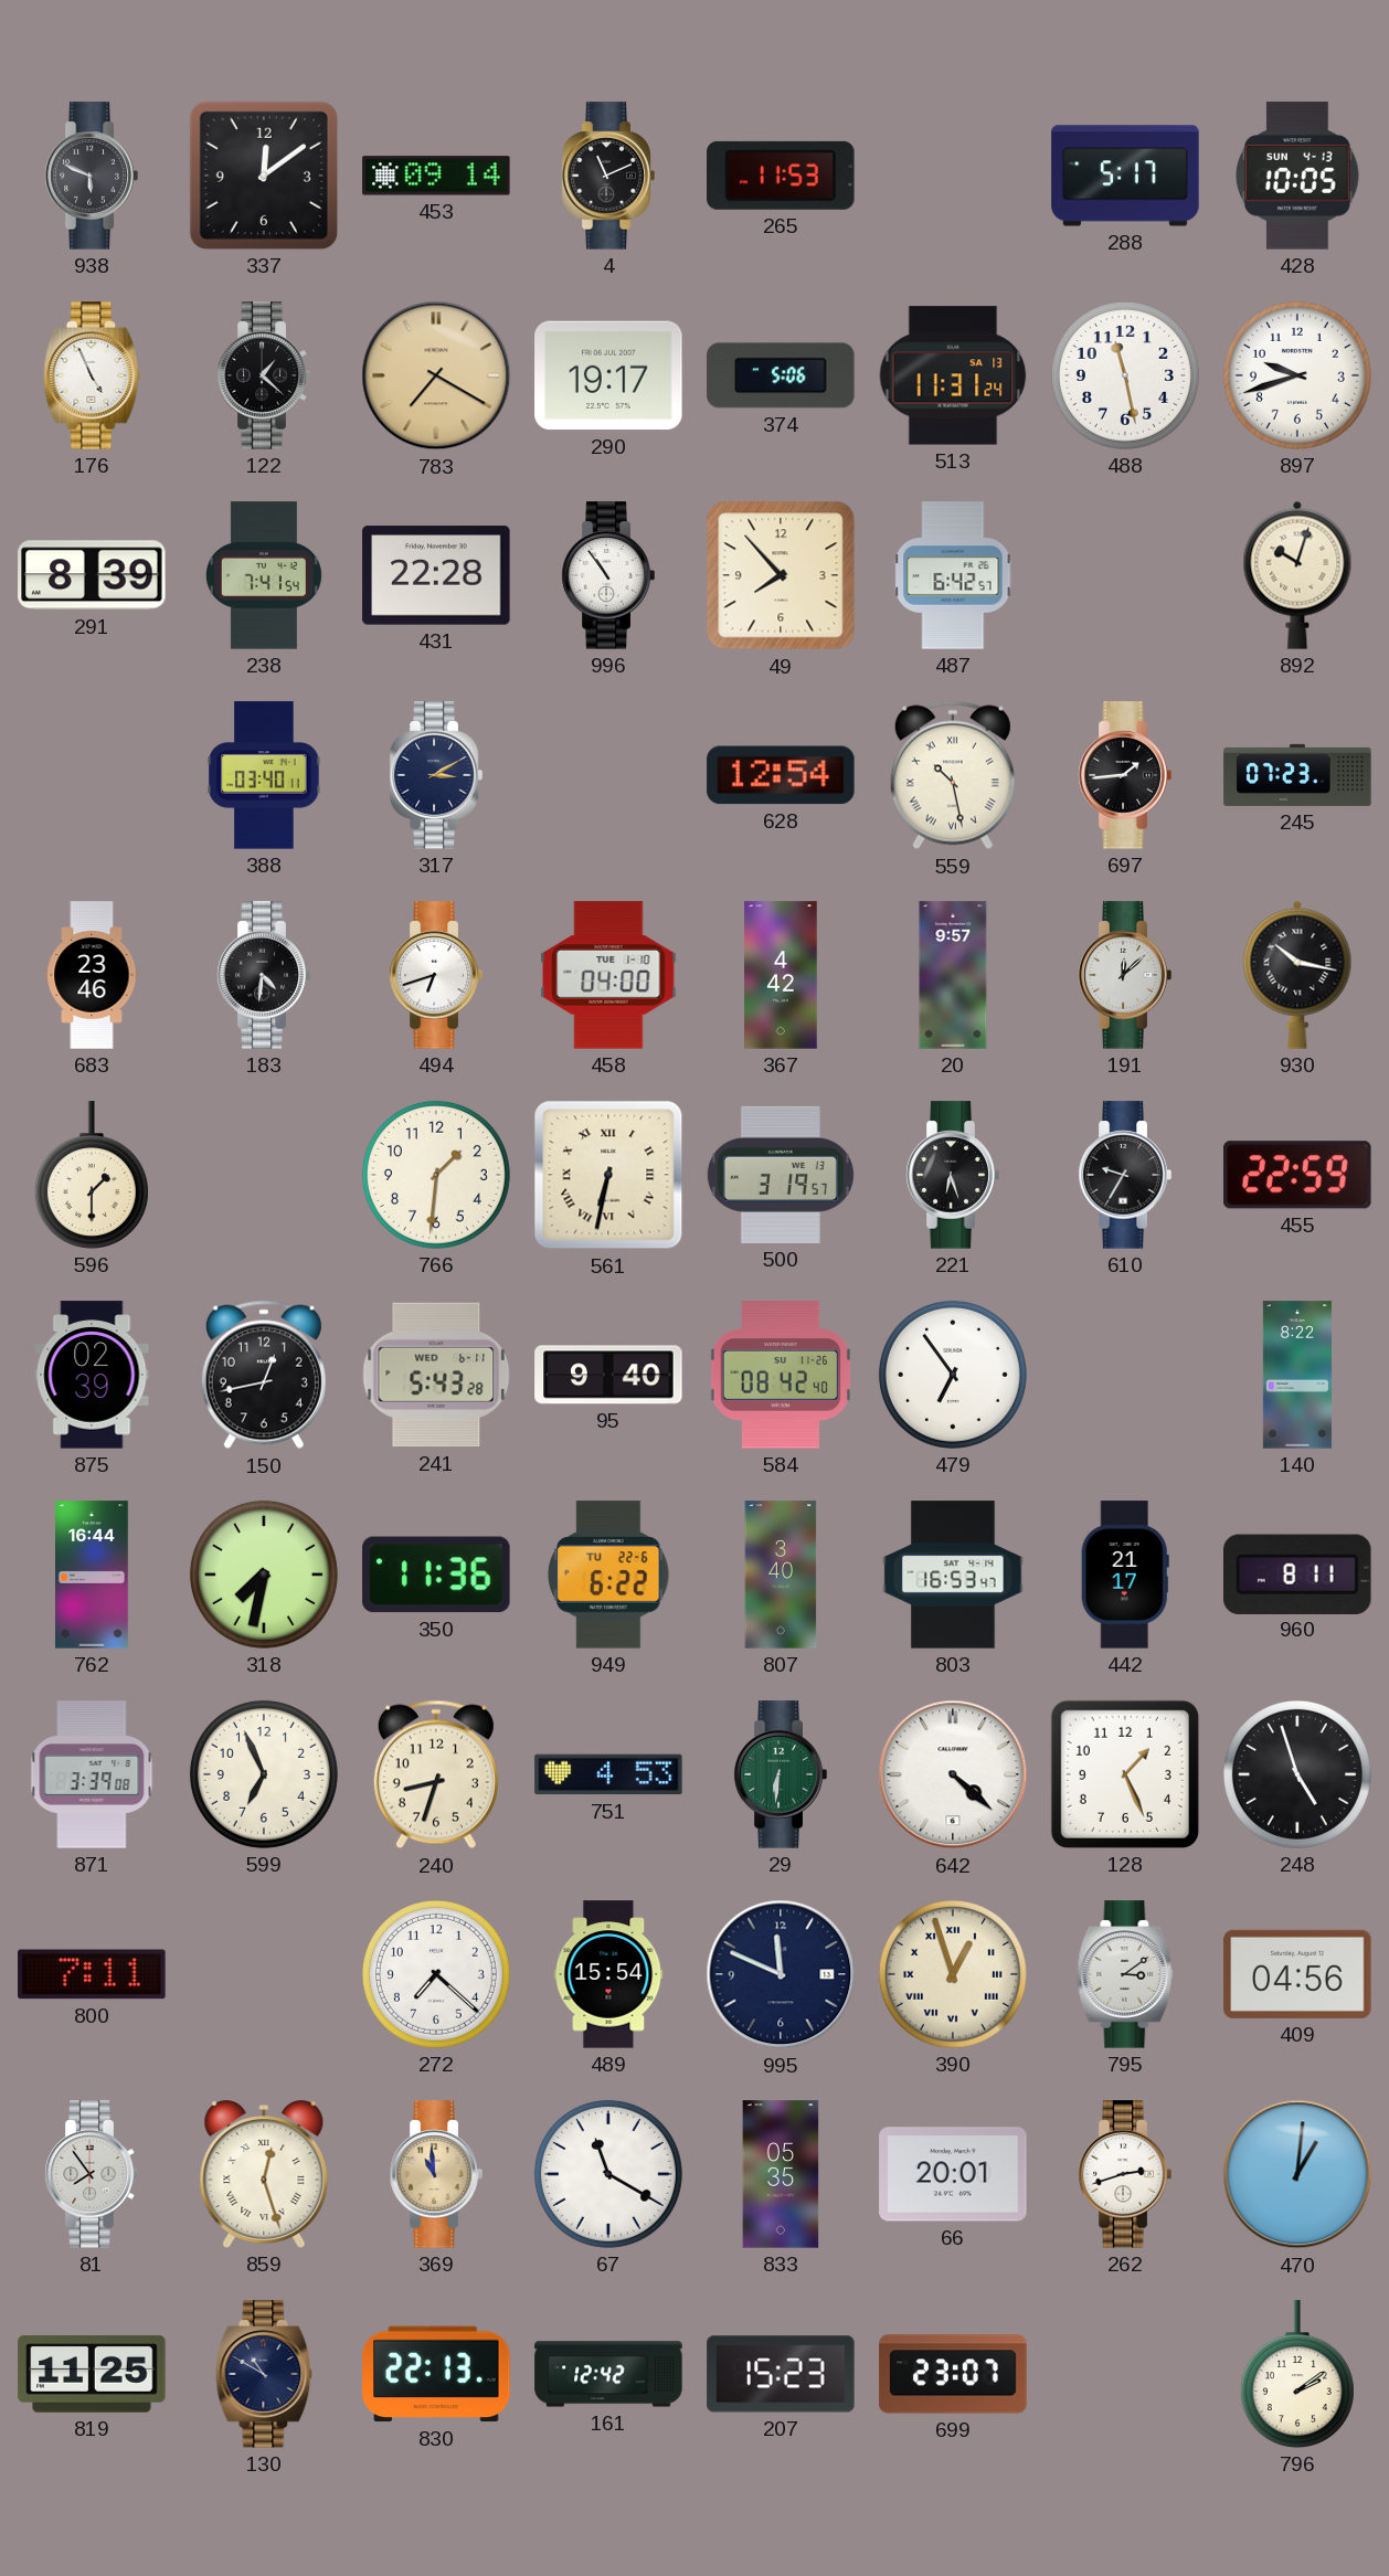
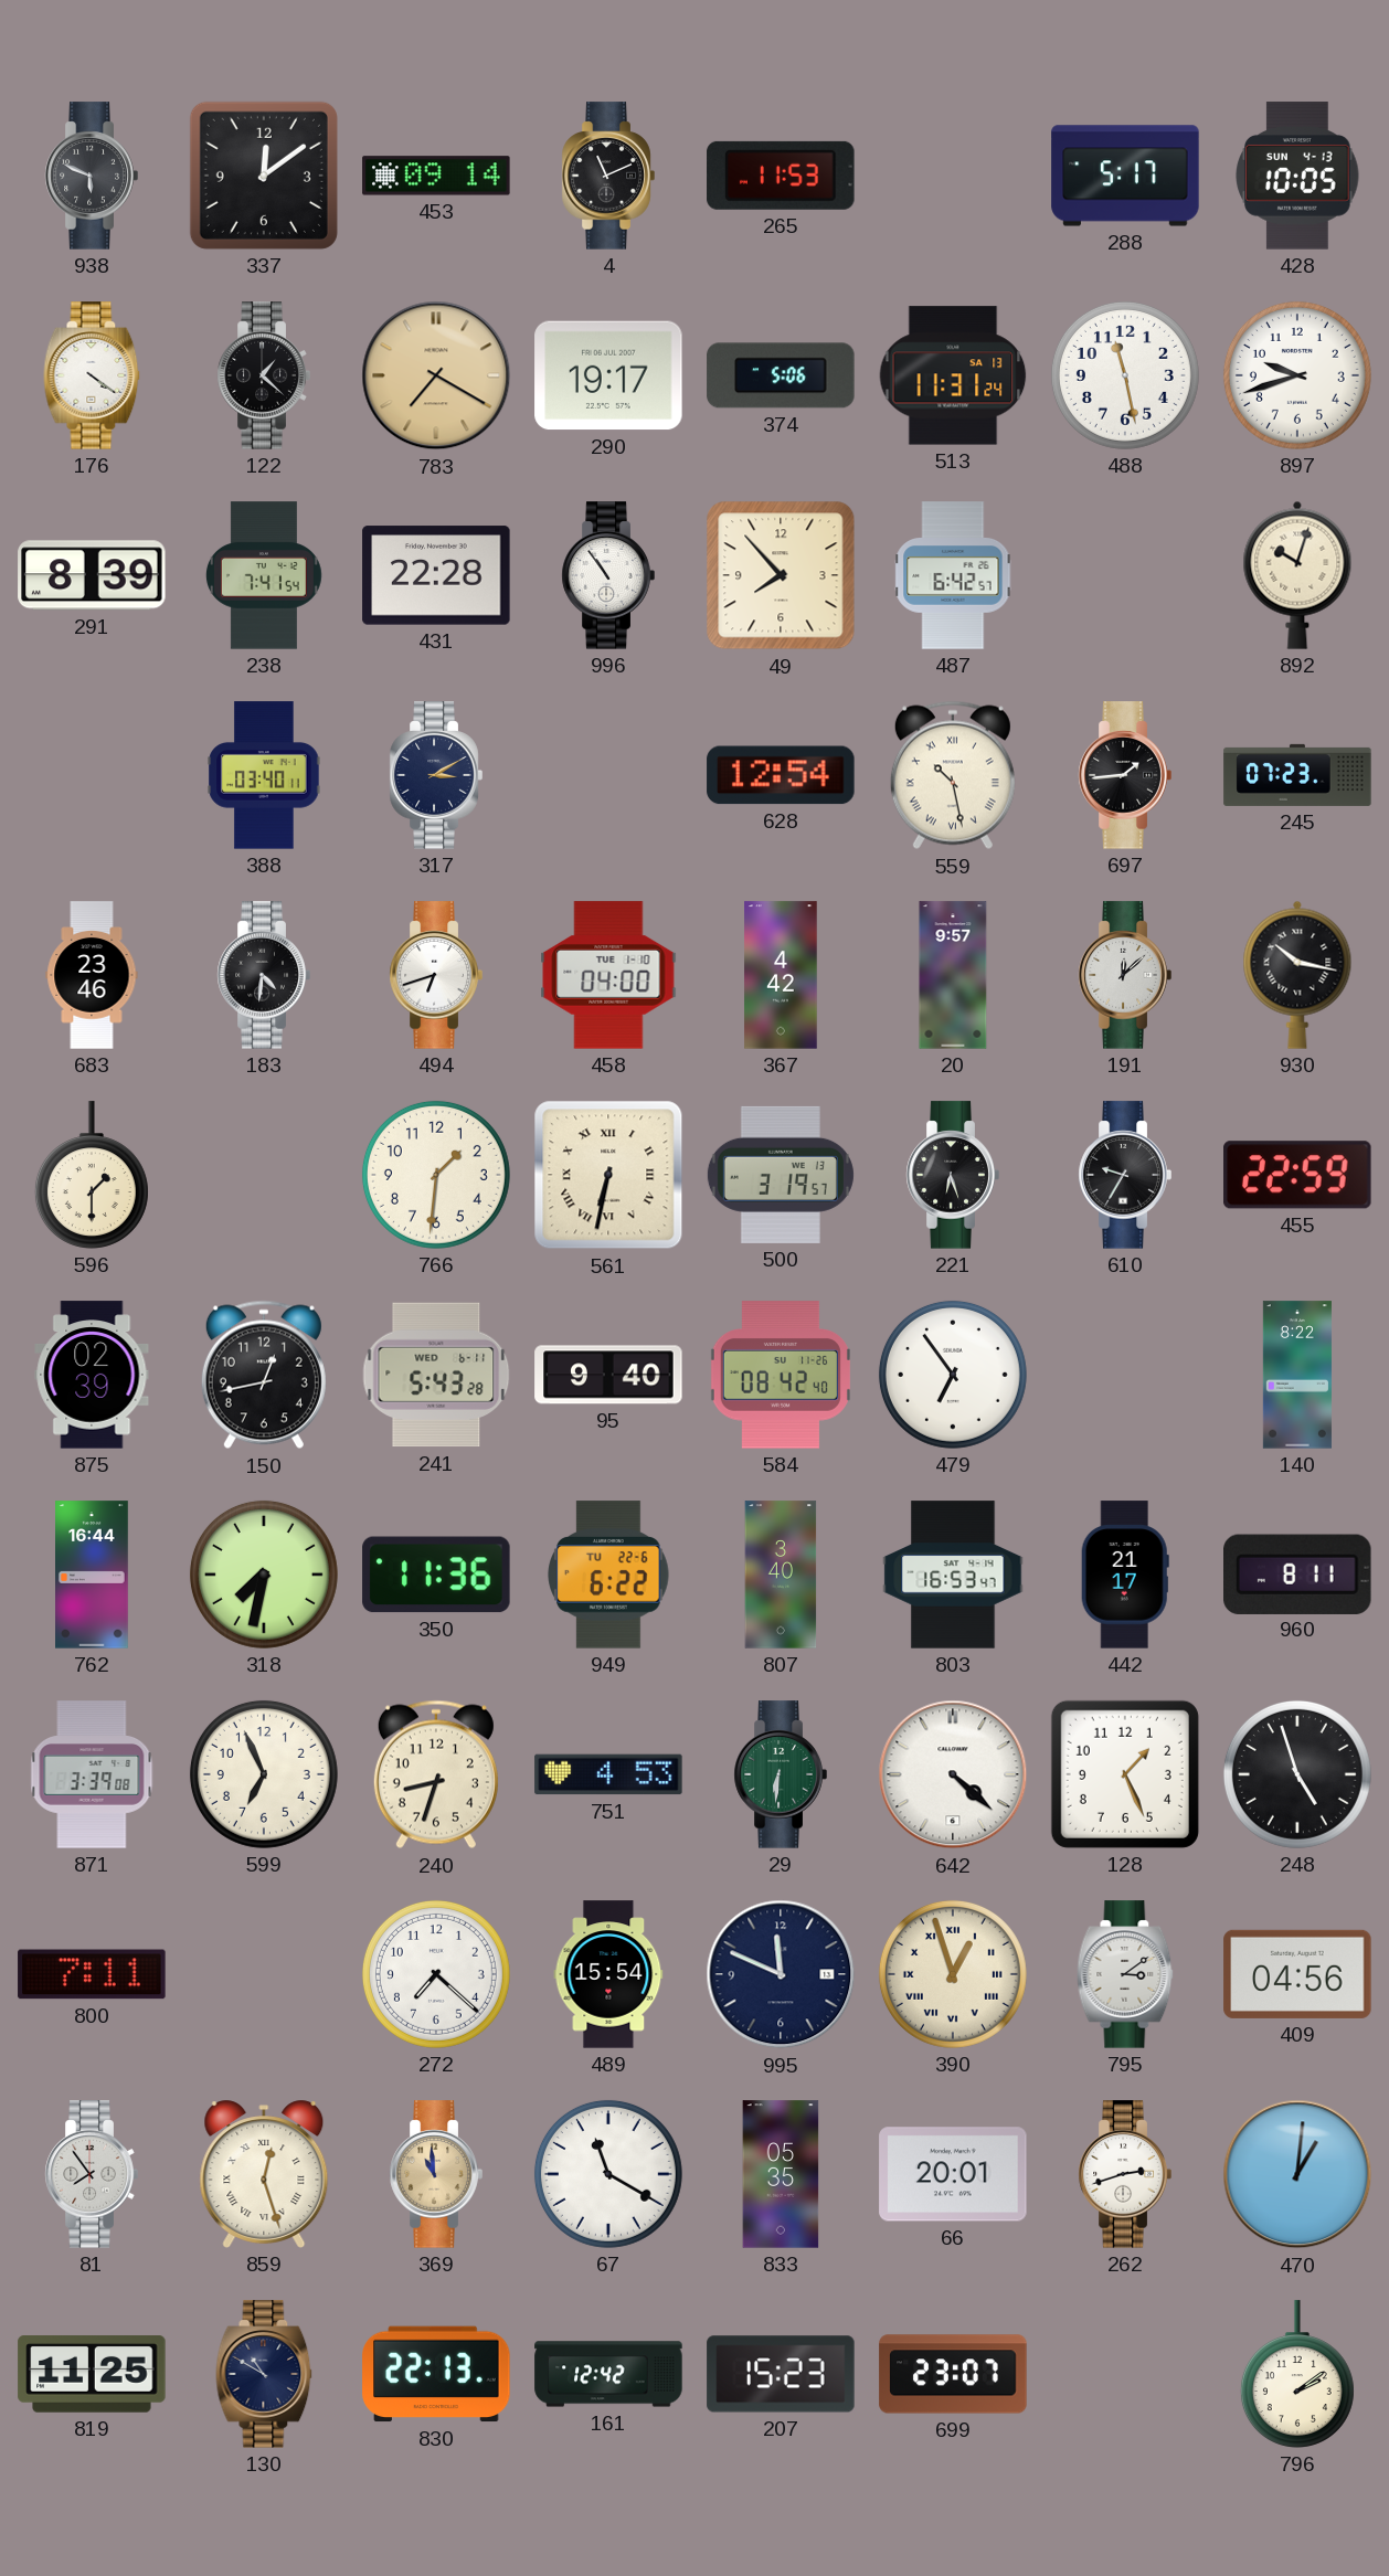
176: 4:56 -> 4:21 (92, 375)
